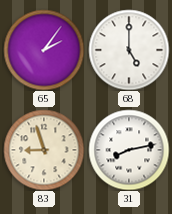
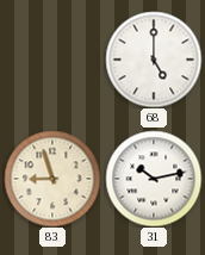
65: 2:06 -> none (44, 50)
31: 8:13 -> 10:13 (154, 179)
